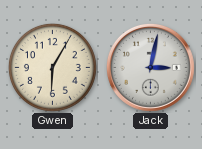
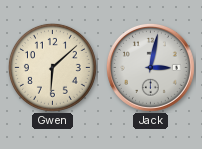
Gwen: 6:05 -> 6:08 (52, 67)
